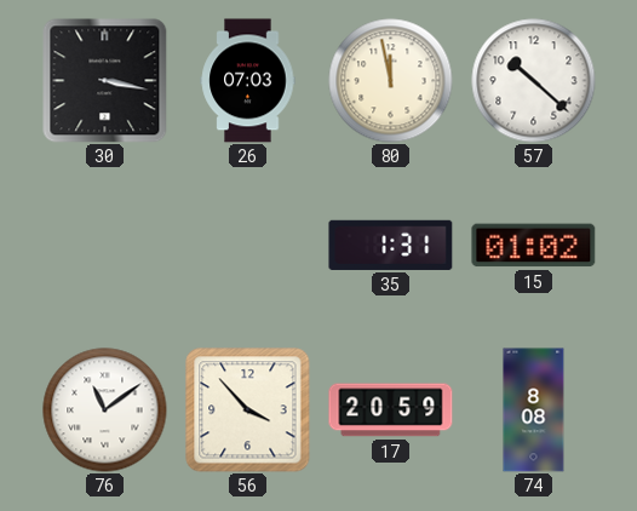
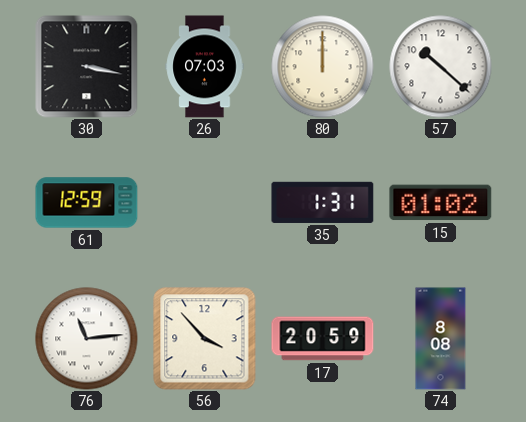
80: 11:58 -> 12:00 (323, 67)
61: none -> 12:59 (87, 203)
76: 11:09 -> 11:14 (87, 339)
